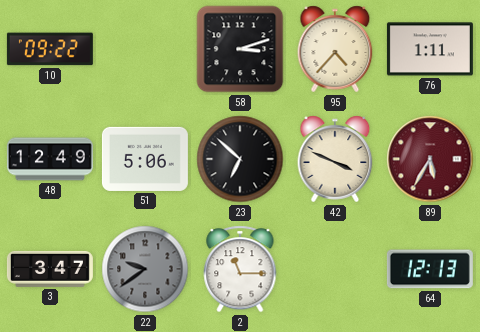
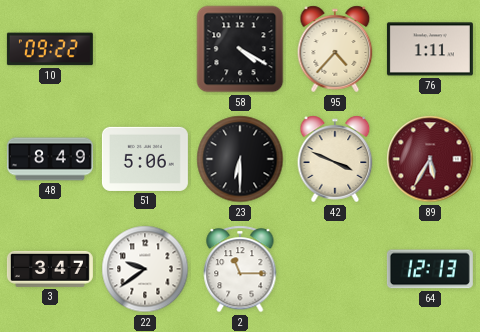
58: 3:12 -> 4:20 (240, 49)
48: 12:49 -> 8:49 (50, 159)
23: 6:52 -> 6:30 (240, 159)
22 dial: grey -> white (145, 269)
